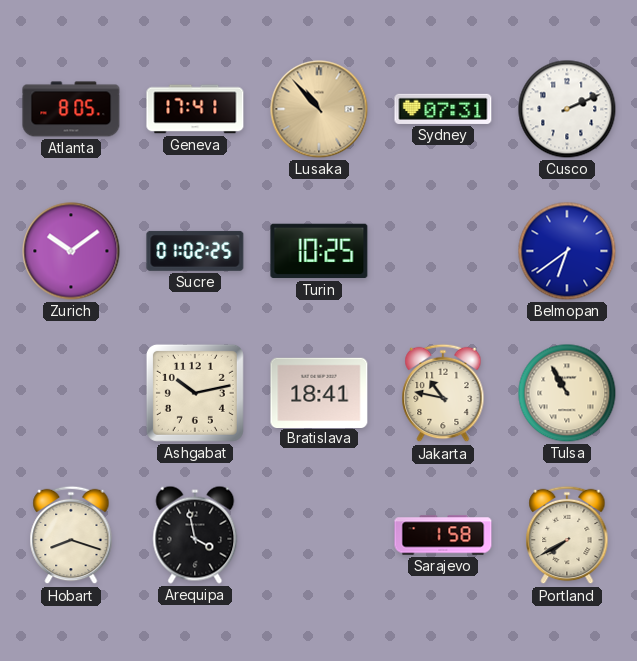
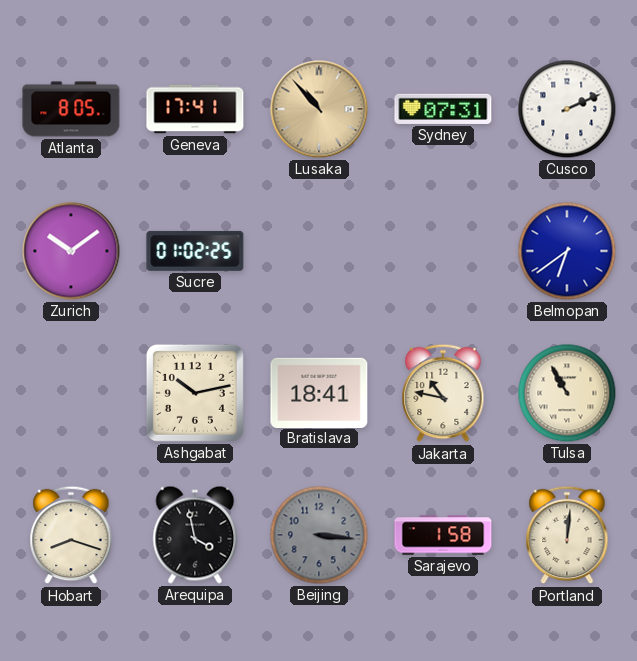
Turin: 10:25 -> none (319, 251)
Beijing: none -> 3:16 (319, 535)
Portland: 7:40 -> 12:01 (567, 535)
